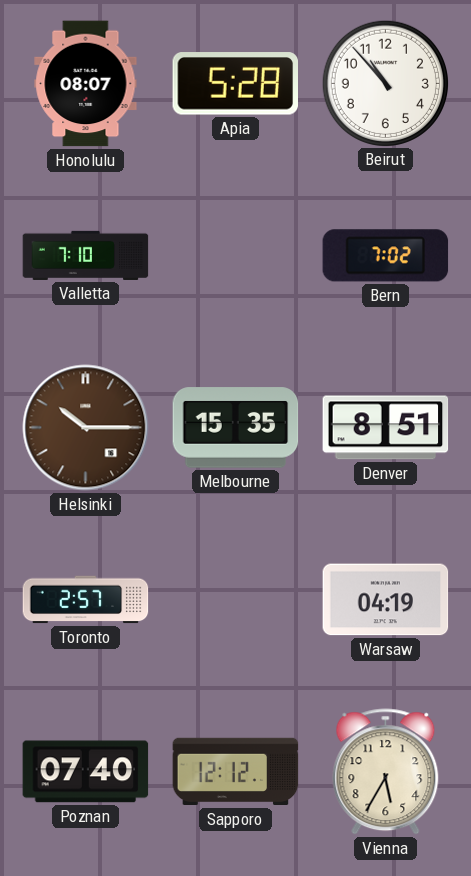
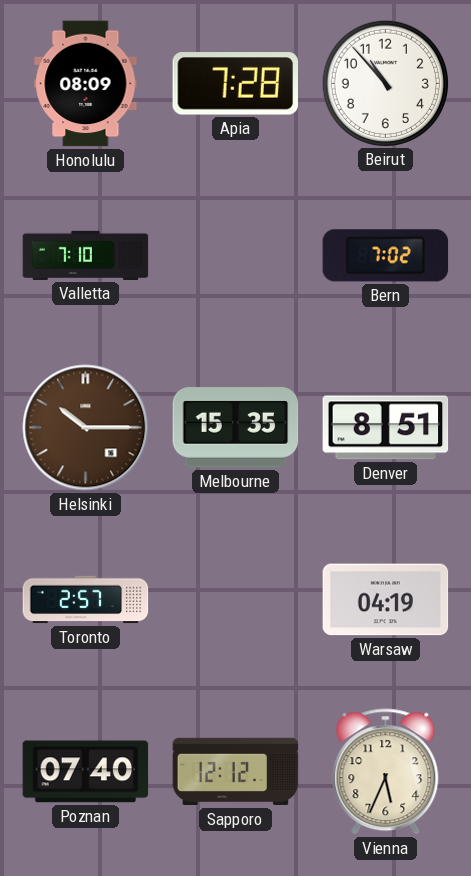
Honolulu: 08:07 -> 08:09 (86, 84)
Apia: 5:28 -> 7:28 (235, 84)
Vienna: 5:35 -> 5:34 (386, 772)
